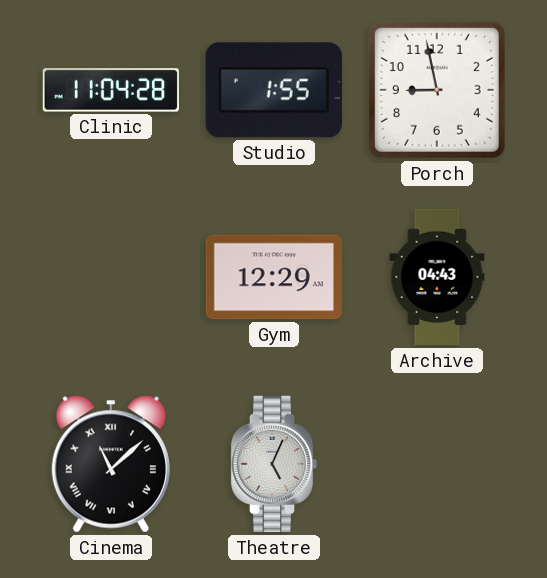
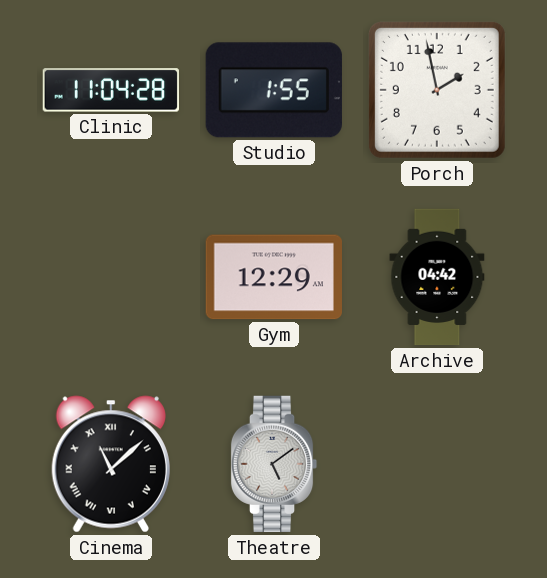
Porch: 8:58 -> 1:58 (437, 90)
Archive: 04:43 -> 04:42 (437, 277)
Theatre: 5:04 -> 5:09 (274, 464)
